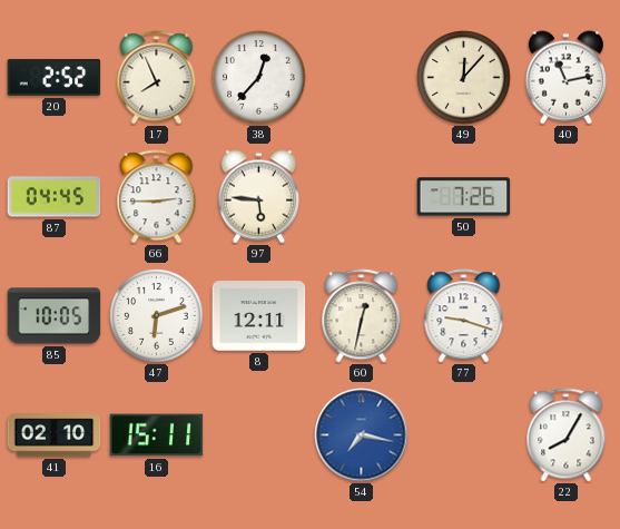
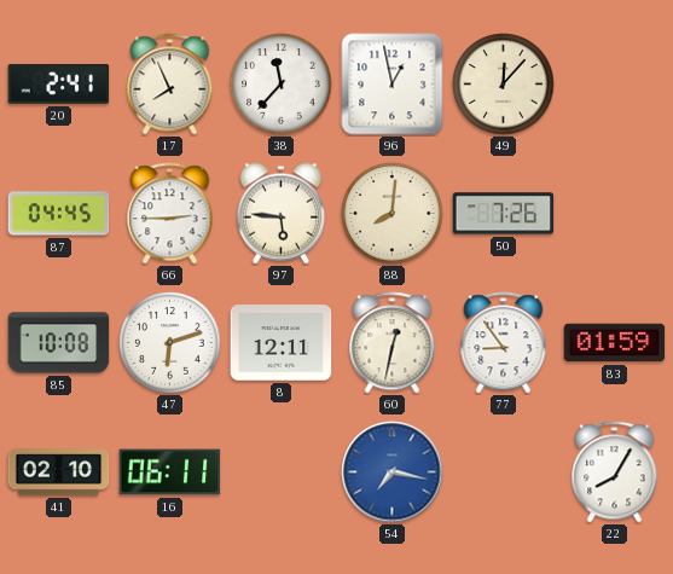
20: 2:52 -> 2:41 (59, 83)
38: 12:37 -> 11:37 (282, 85)
96: none -> 12:58 (393, 85)
40: 11:13 -> none (565, 78)
88: none -> 8:01 (393, 214)
85: 10:05 -> 10:08 (59, 343)
77: 9:18 -> 8:54 (504, 343)
83: none -> 01:59 (615, 343)
16: 15:11 -> 06:11 (170, 472)
